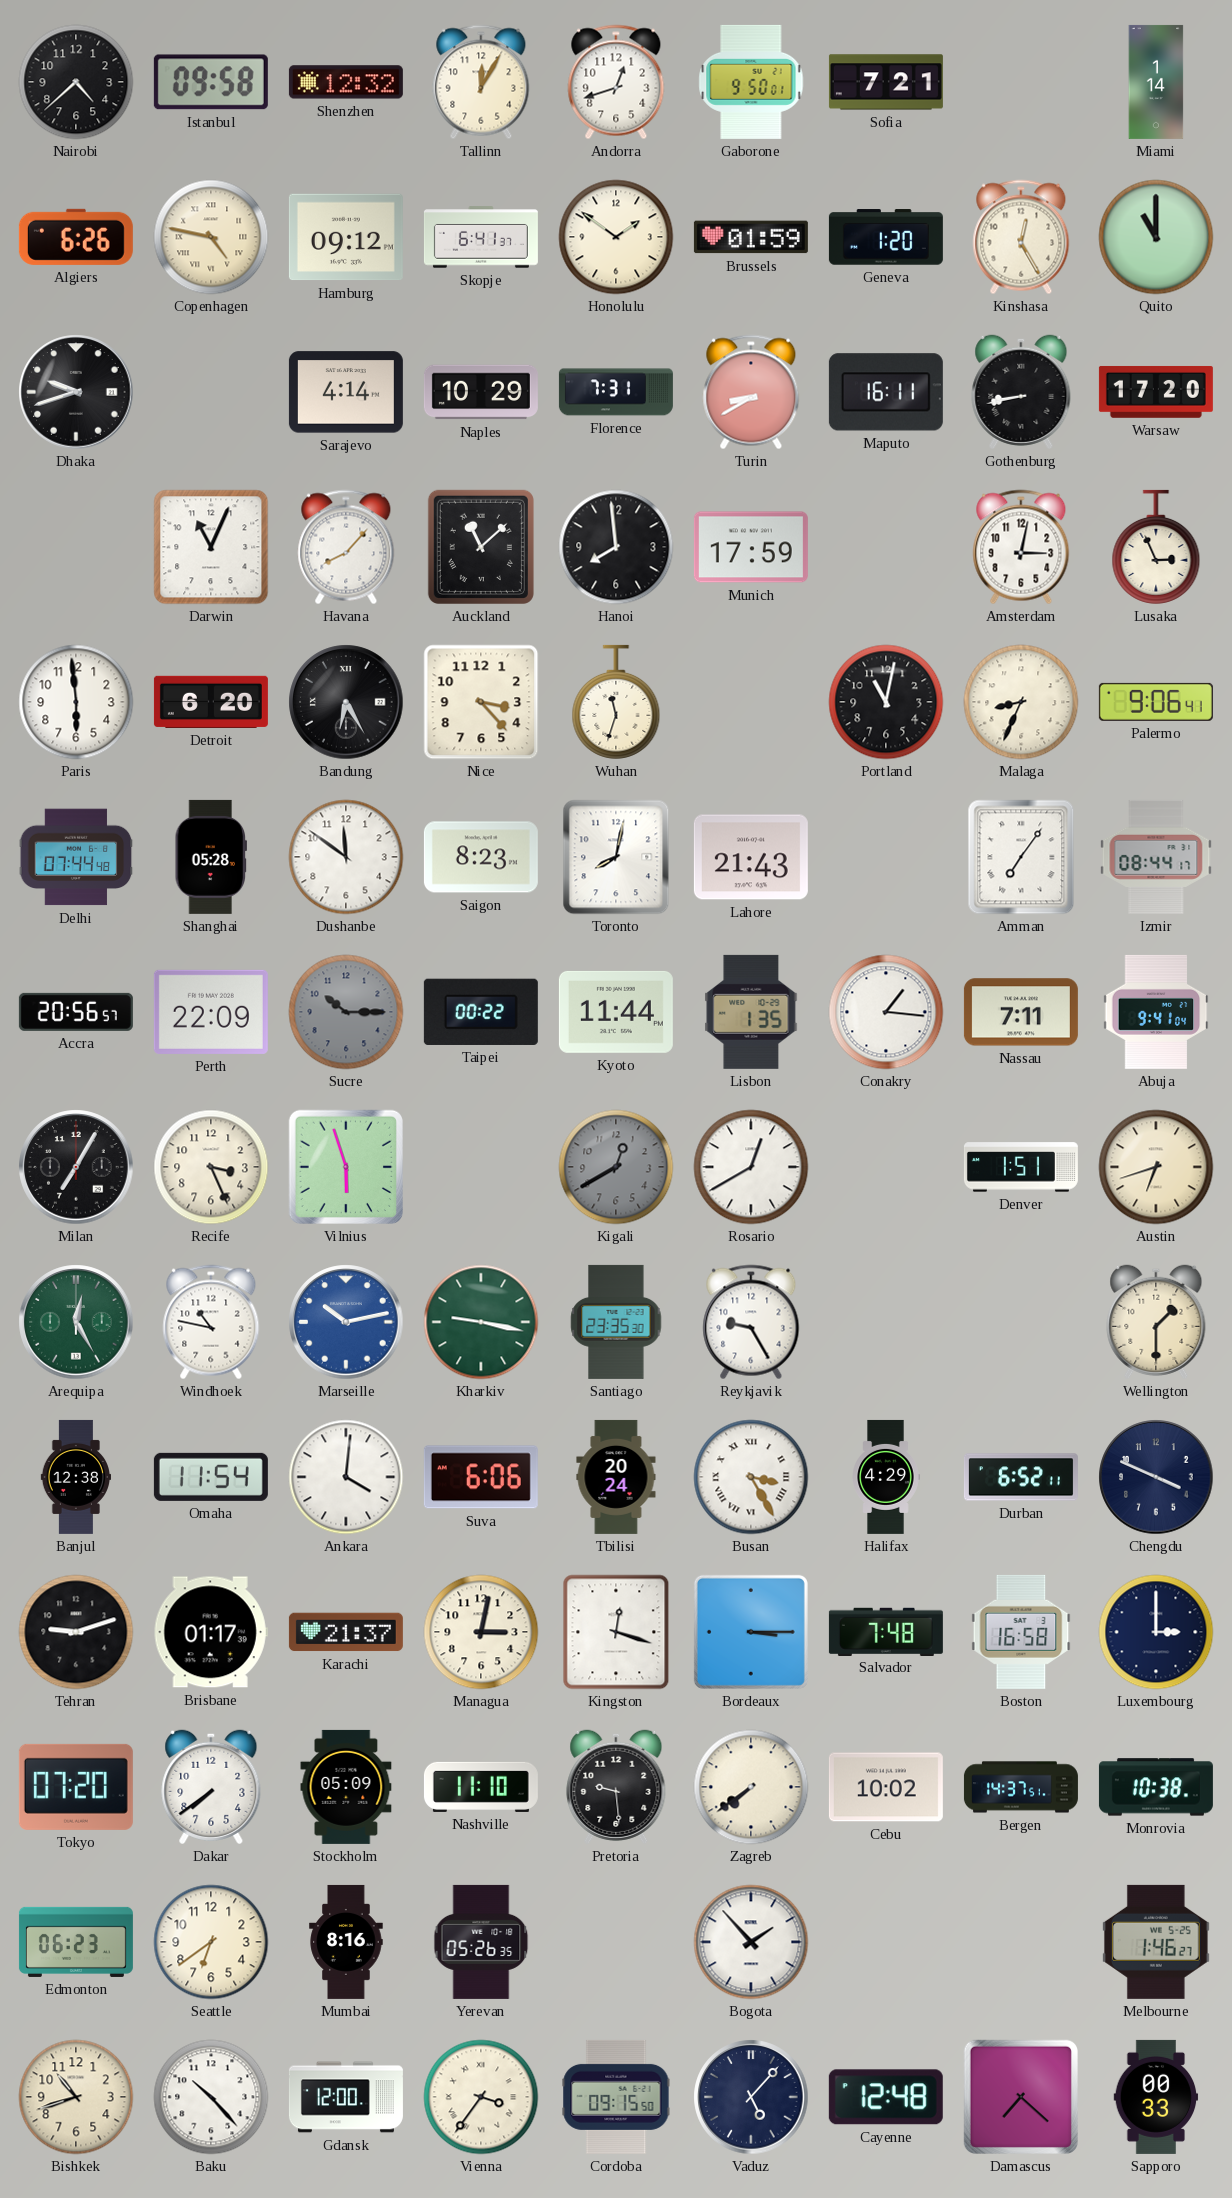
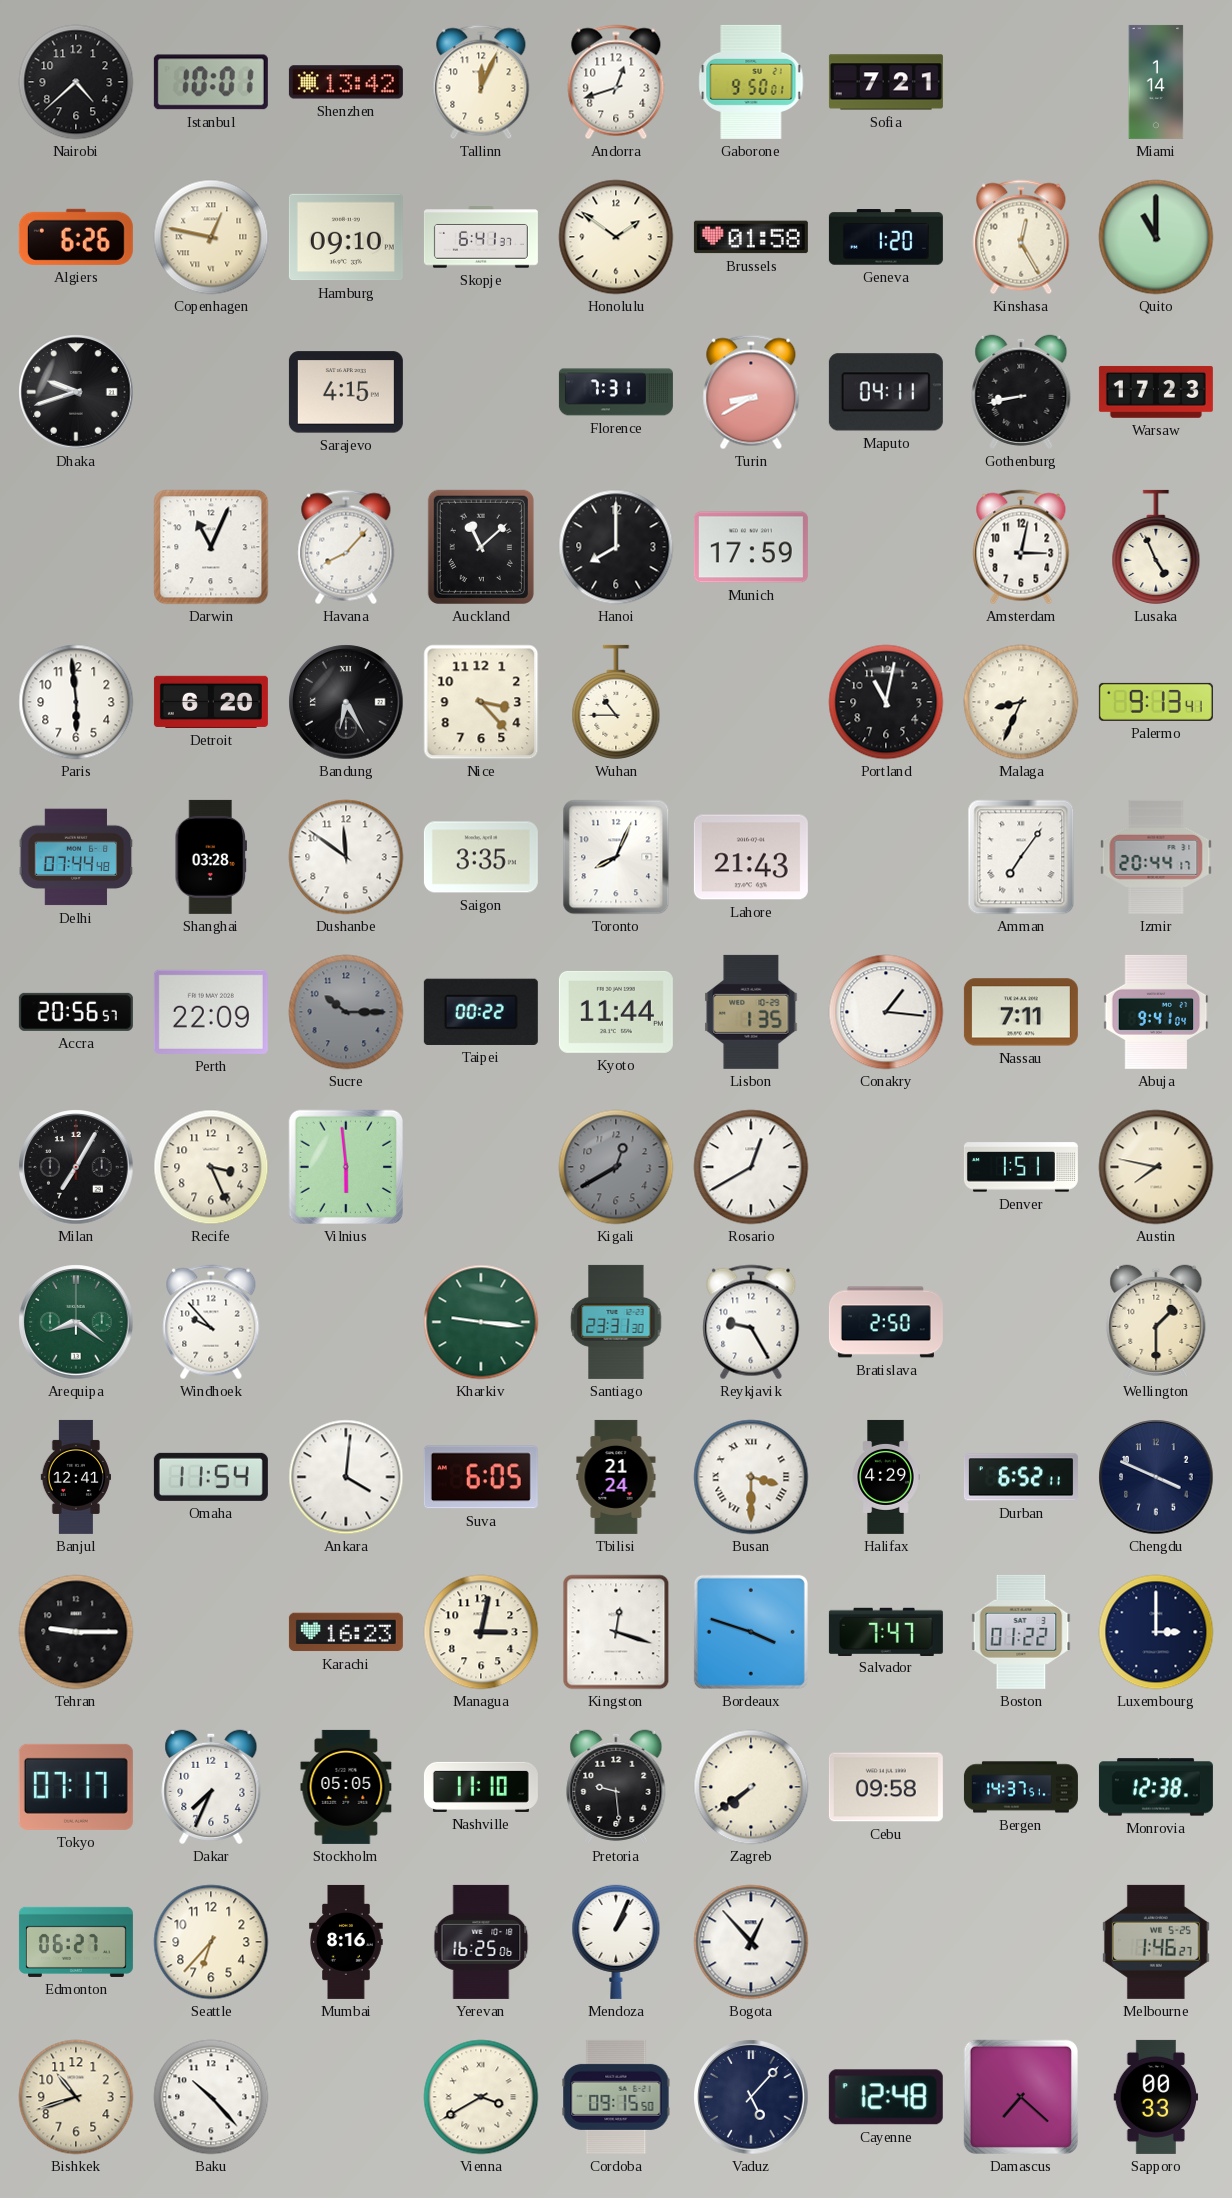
Istanbul: 09:58 -> 10:01 (211, 82)
Shenzhen: 12:32 -> 13:42 (346, 82)
Tallinn: 12:05 -> 12:04 (481, 82)
Copenhagen: 4:47 -> 12:47 (211, 237)
Hamburg: 09:12 -> 09:10 (346, 237)
Brussels: 01:59 -> 01:58 (751, 237)
Sarajevo: 4:14 -> 4:15 (346, 392)
Naples: 10:29 -> none (481, 392)
Maputo: 16:11 -> 04:11 (886, 392)
Warsaw: 17:20 -> 17:23 (1156, 392)
Hanoi: 7:59 -> 8:00 (616, 547)
Lusaka: 2:56 -> 4:56 (1156, 547)
Wuhan: 11:33 -> 10:45 (616, 702)
Palermo: 9:06 -> 9:13 (1156, 702)
Shanghai: 05:28 -> 03:28 (211, 857)
Saigon: 8:23 -> 3:35 (481, 857)
Toronto: 8:02 -> 8:04 (616, 857)
Izmir: 08:44 -> 20:44 (1156, 857)
Vilnius: 5:57 -> 5:59 (346, 1167)
Austin: 6:42 -> 7:47 (1156, 1167)
Arequipa: 12:25 -> 8:21 (76, 1322)
Windhoek: 10:47 -> 9:53 (211, 1322)
Marseille: 10:13 -> none (346, 1322)
Kharkiv: 9:17 -> 9:16 (481, 1322)
Santiago: 23:35 -> 23:31 (616, 1322)
Bratislava: none -> 2:50 (886, 1322)
Banjul: 12:38 -> 12:41 (75, 1477)
Suva: 6:06 -> 6:05 (481, 1477)
Tbilisi: 20:24 -> 21:24 (616, 1477)
Busan: 3:25 -> 3:30 (751, 1477)
Tehran: 9:12 -> 9:15 (76, 1632)
Brisbane: 01:17 -> none (211, 1632)
Karachi: 21:37 -> 16:23 (346, 1632)
Bordeaux: 3:15 -> 3:48 (751, 1632)
Salvador: 7:48 -> 7:47 (886, 1631)
Boston: 16:58 -> 01:22 (1021, 1632)
Tokyo: 07:20 -> 07:17 (76, 1787)
Dakar: 7:39 -> 7:34 (211, 1787)
Stockholm: 05:09 -> 05:05 (346, 1787)
Cebu: 10:02 -> 09:58 (886, 1787)
Monrovia: 10:38 -> 12:38 (1156, 1787)
Edmonton: 06:23 -> 06:27 (76, 1942)
Seattle: 6:39 -> 6:37 (211, 1942)
Yerevan: 05:26 -> 16:25 (481, 1942)
Mendoza: none -> 1:04 (616, 1942)
Bogota: 1:53 -> 12:53 (751, 1942)
Gdansk: 12:00 -> none (346, 2097)
Vienna: 3:36 -> 3:40 (481, 2097)
